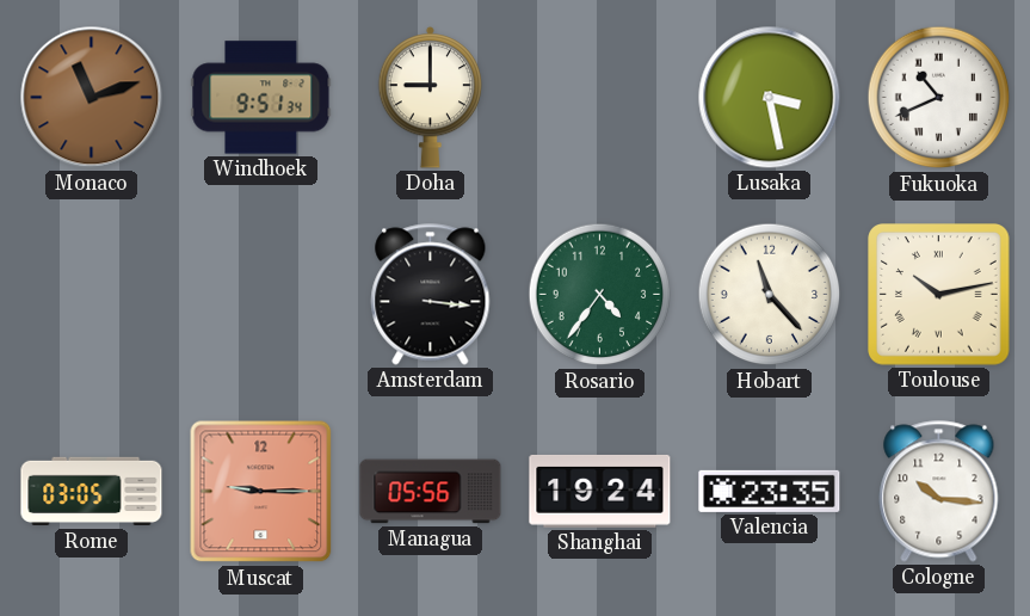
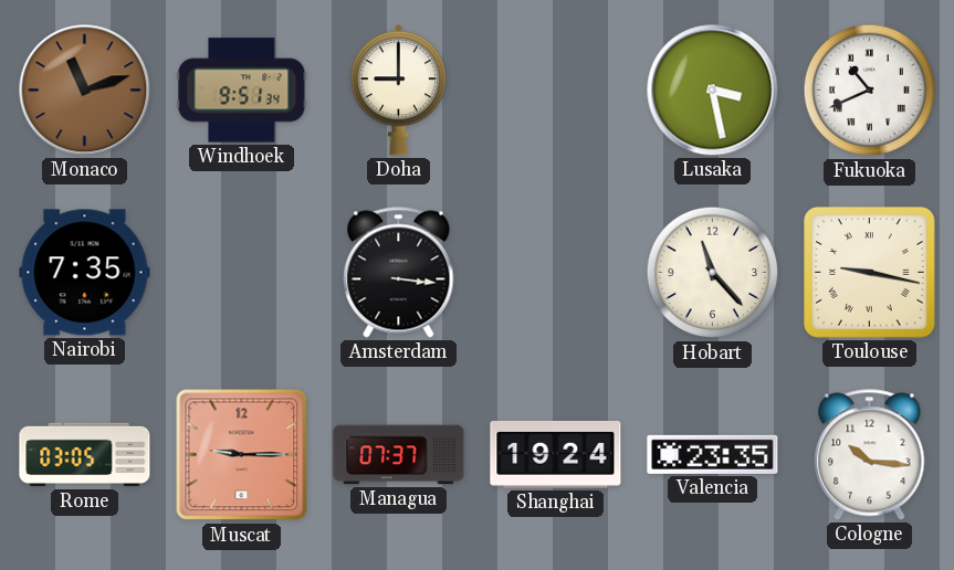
Nairobi: none -> 7:35 (85, 273)
Rosario: 4:36 -> none (600, 295)
Toulouse: 10:13 -> 9:17 (870, 273)
Managua: 05:56 -> 07:37 (399, 455)
